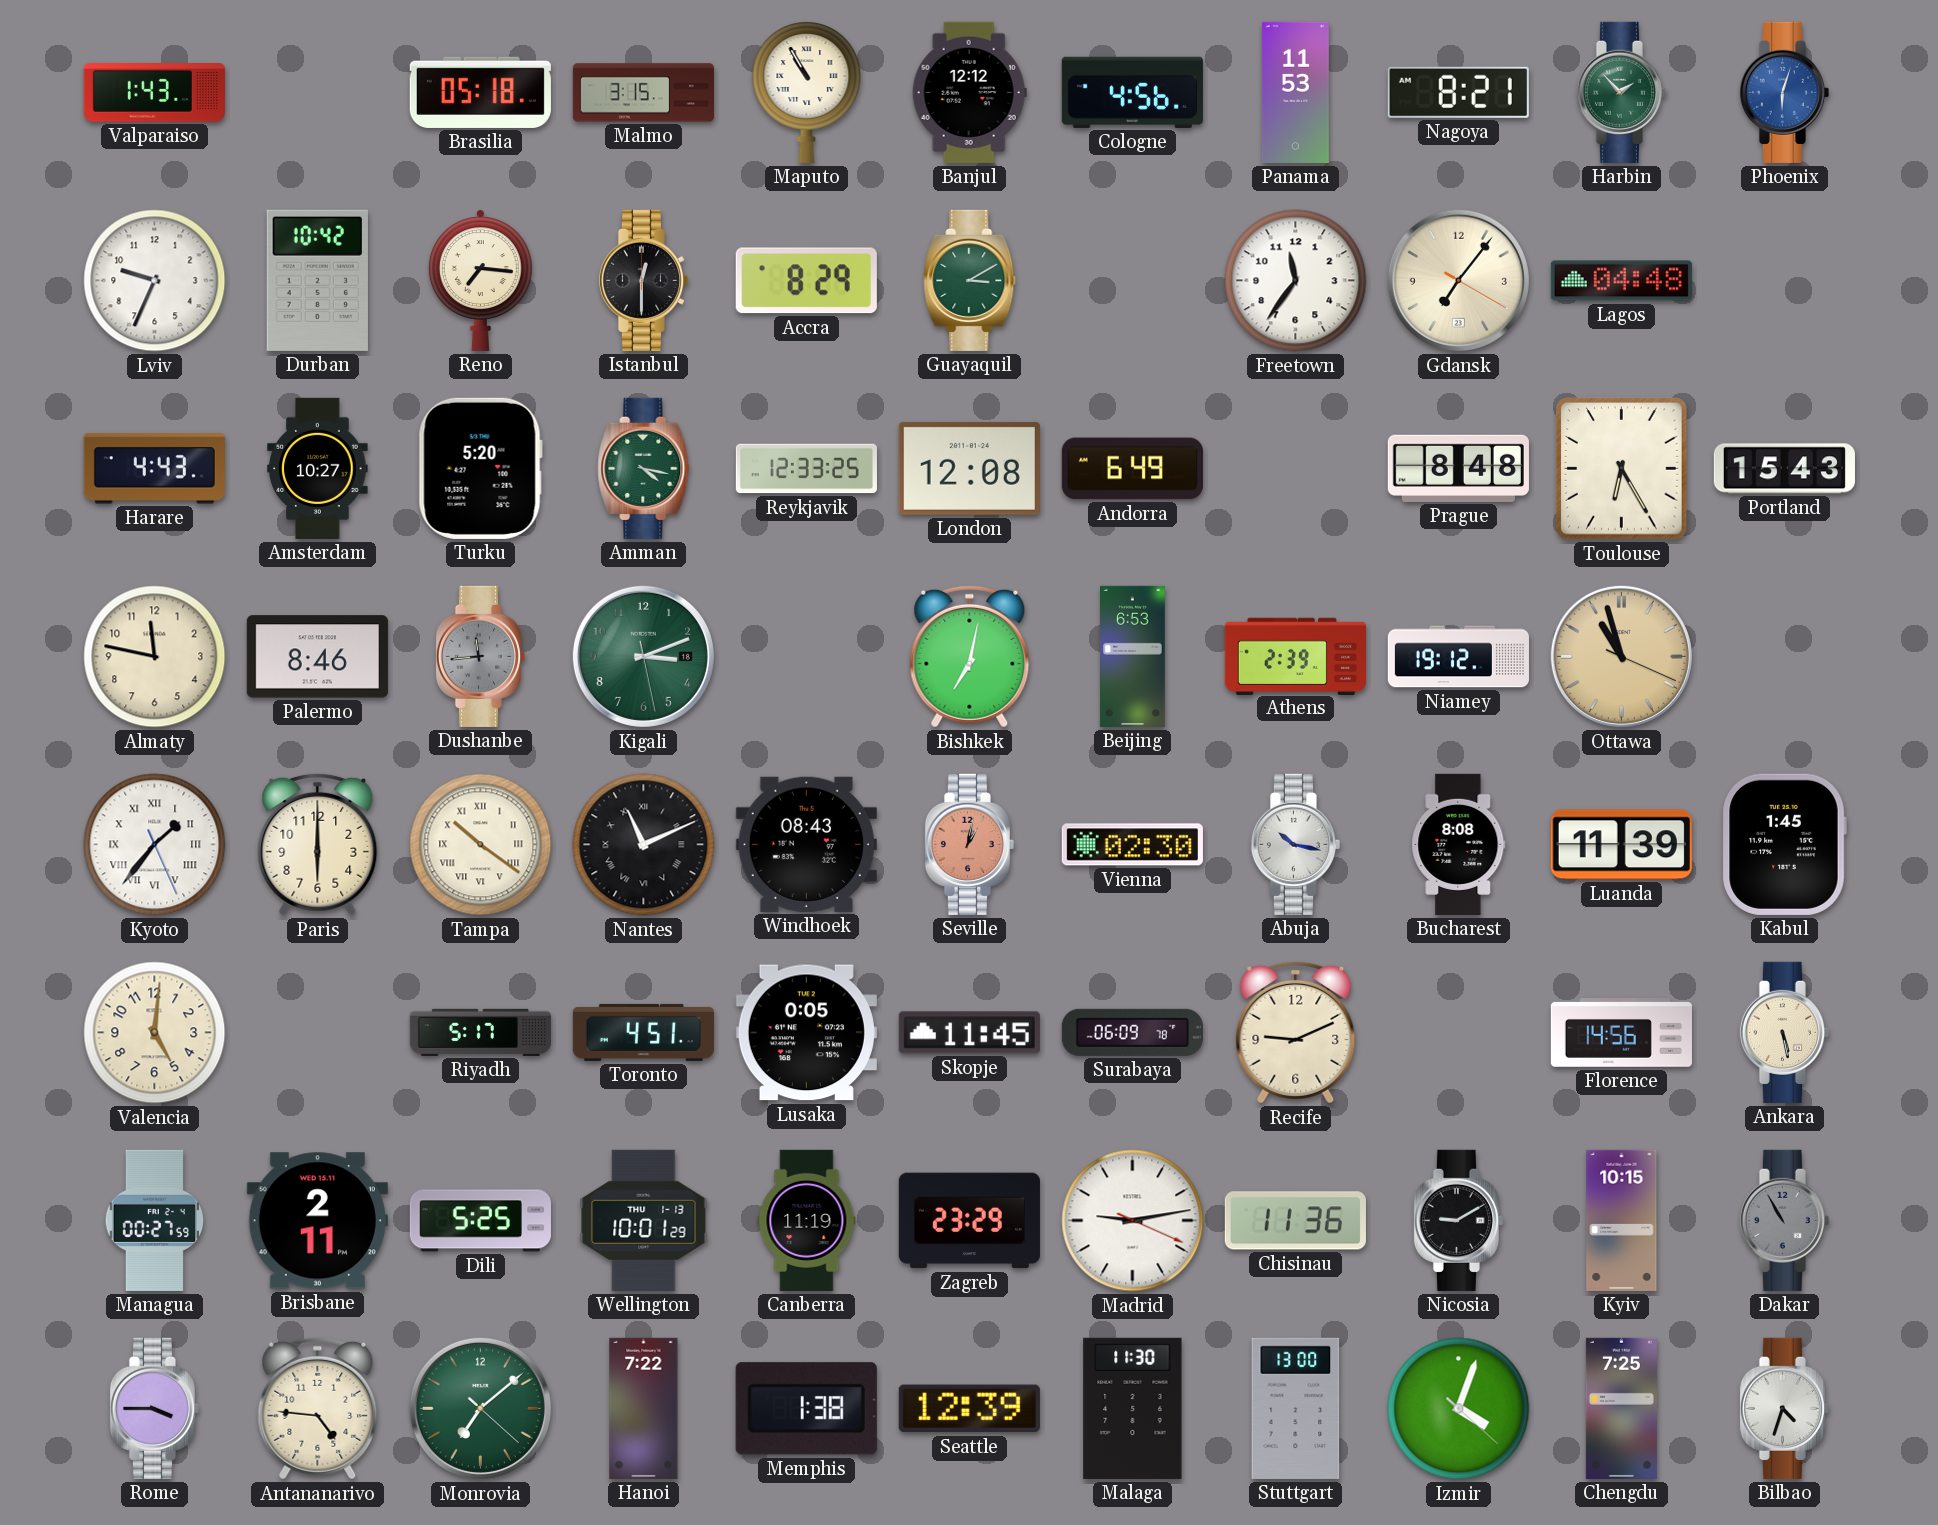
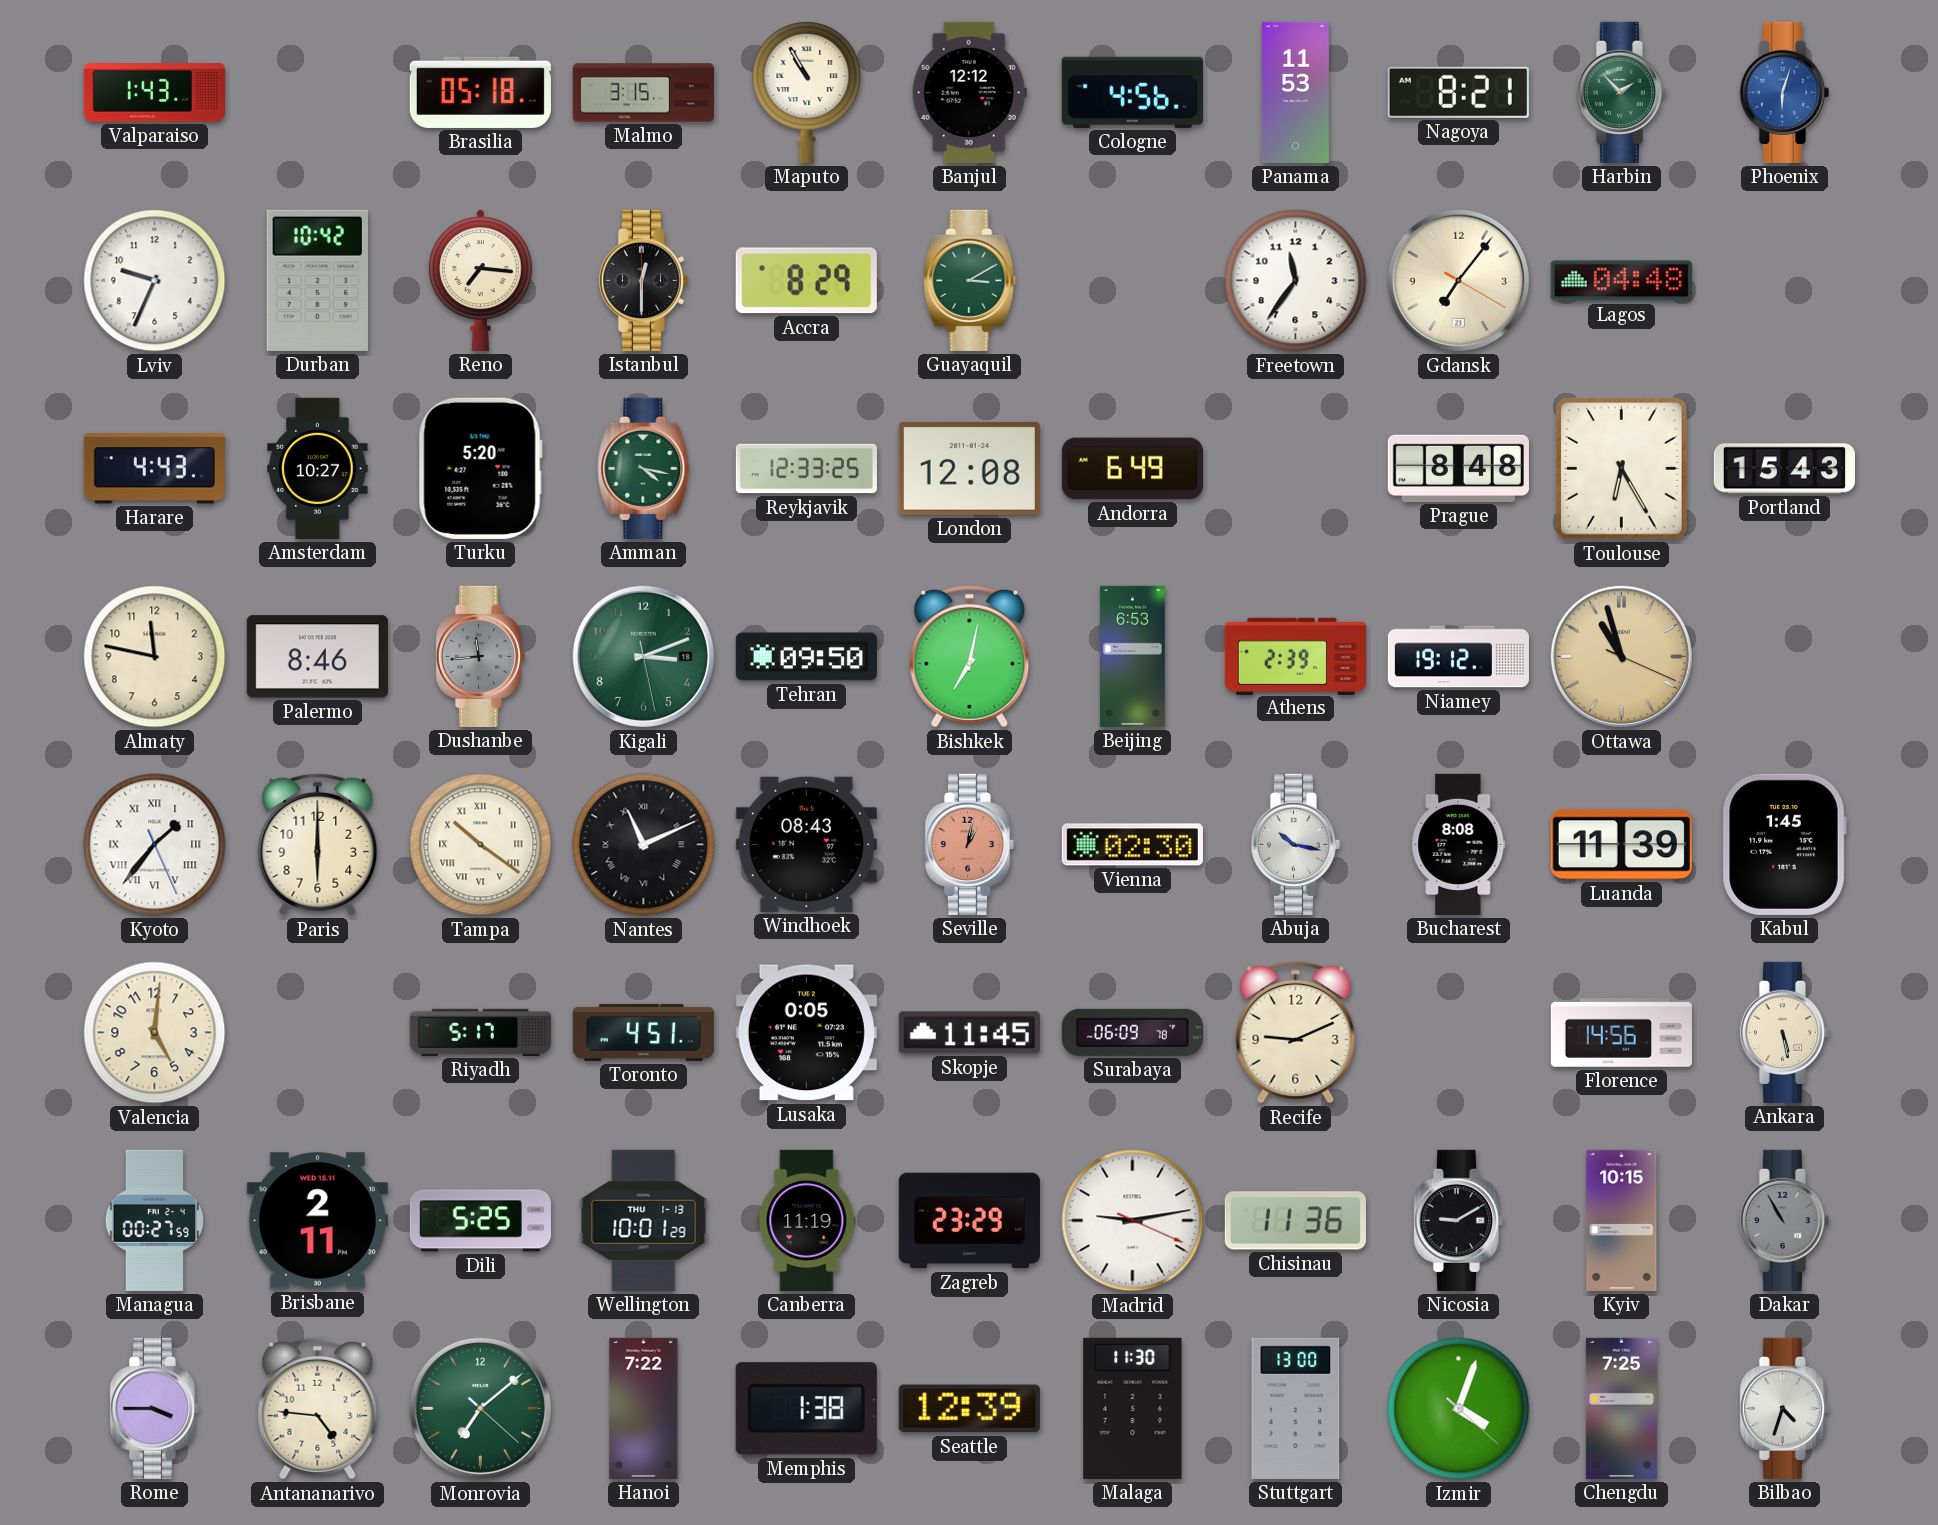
Tehran: none -> 09:50 (806, 657)
